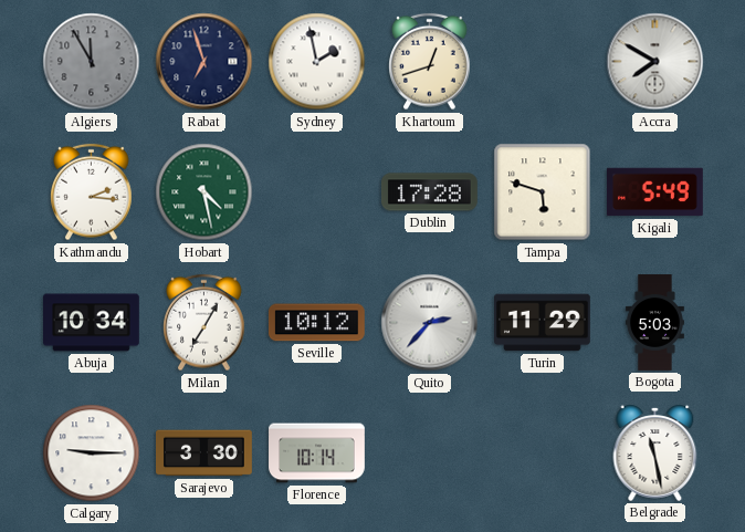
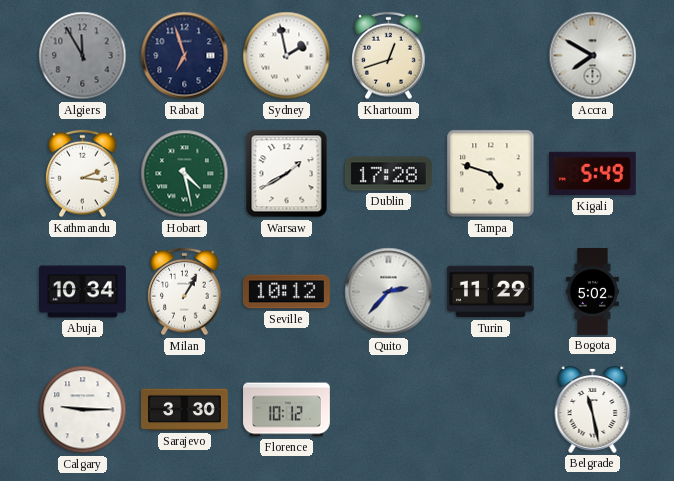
Warsaw: none -> 1:40 (287, 174)
Tampa: 5:48 -> 4:48 (491, 174)
Milan: 7:05 -> 1:05 (185, 292)
Bogota: 5:03 -> 5:02 (592, 292)
Florence: 10:14 -> 10:12 (287, 410)
